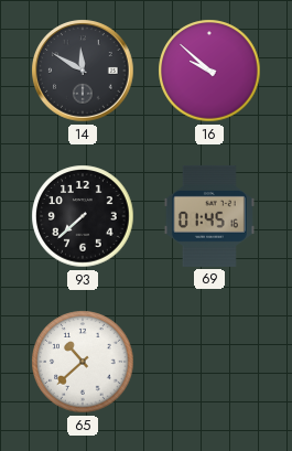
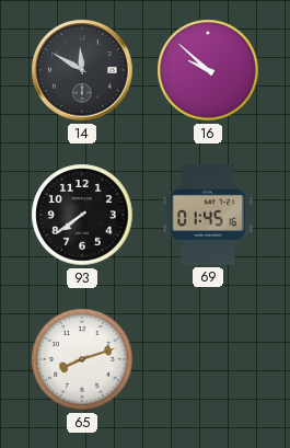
93: 7:38 -> 7:39 (82, 215)
65: 10:38 -> 8:12 (82, 359)
